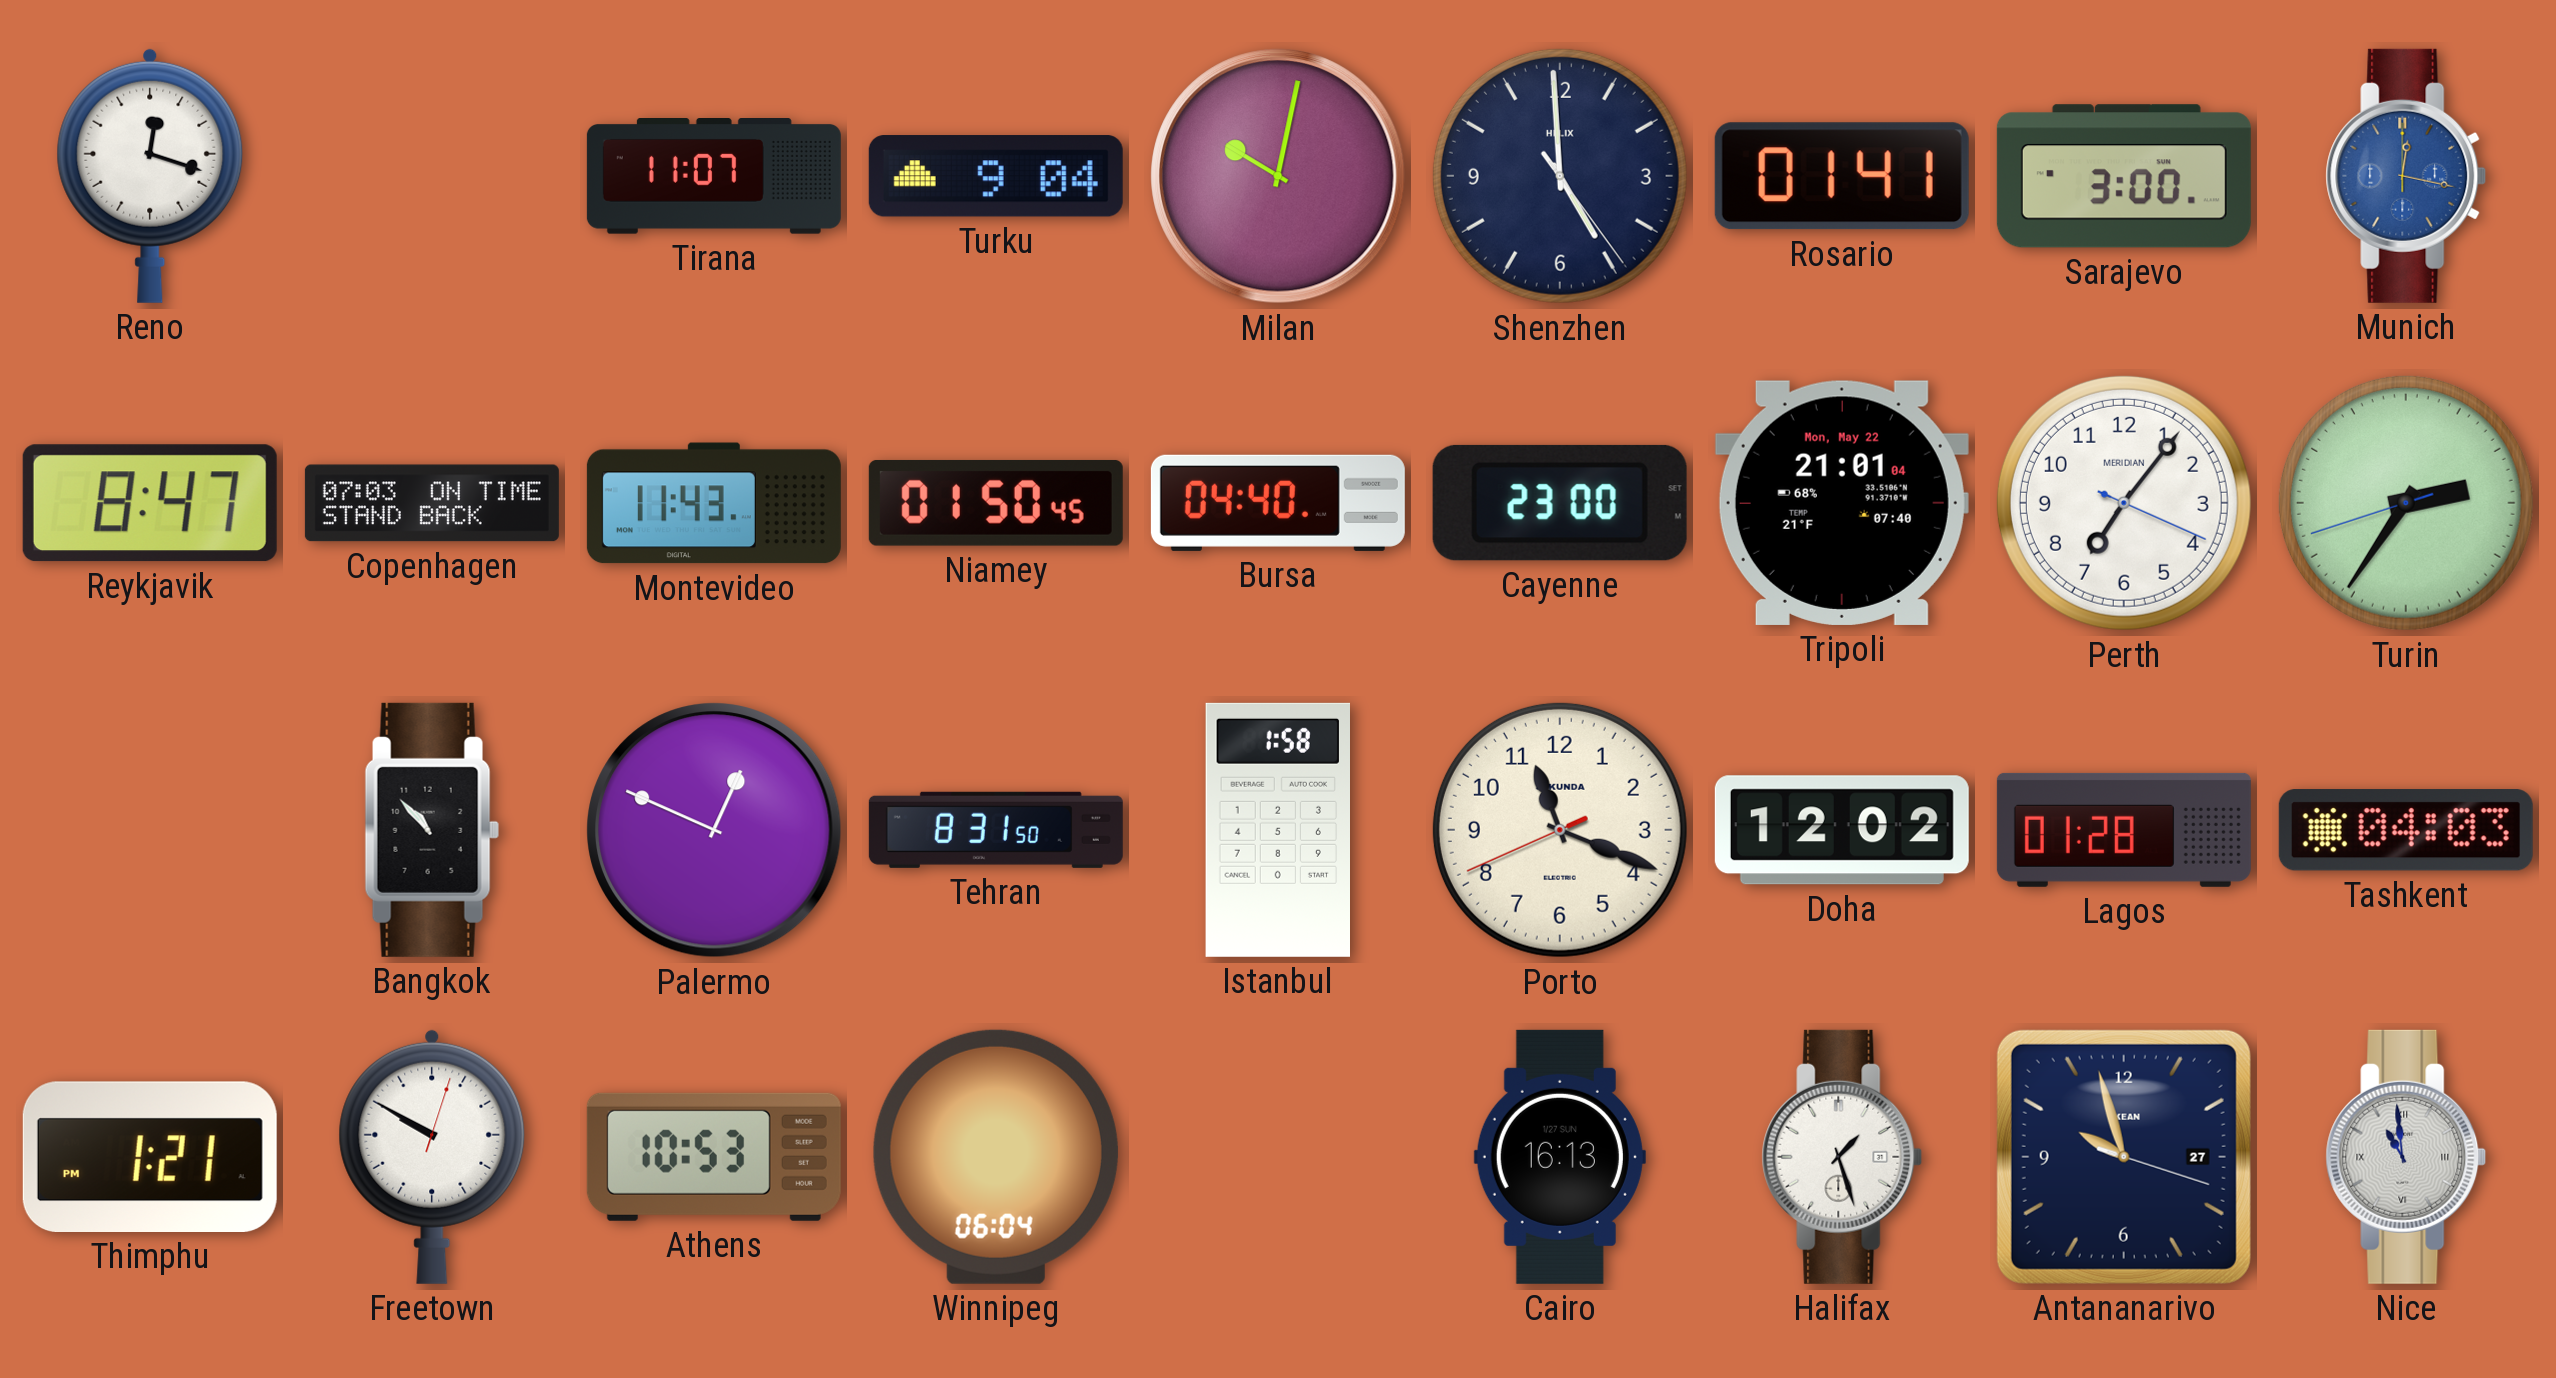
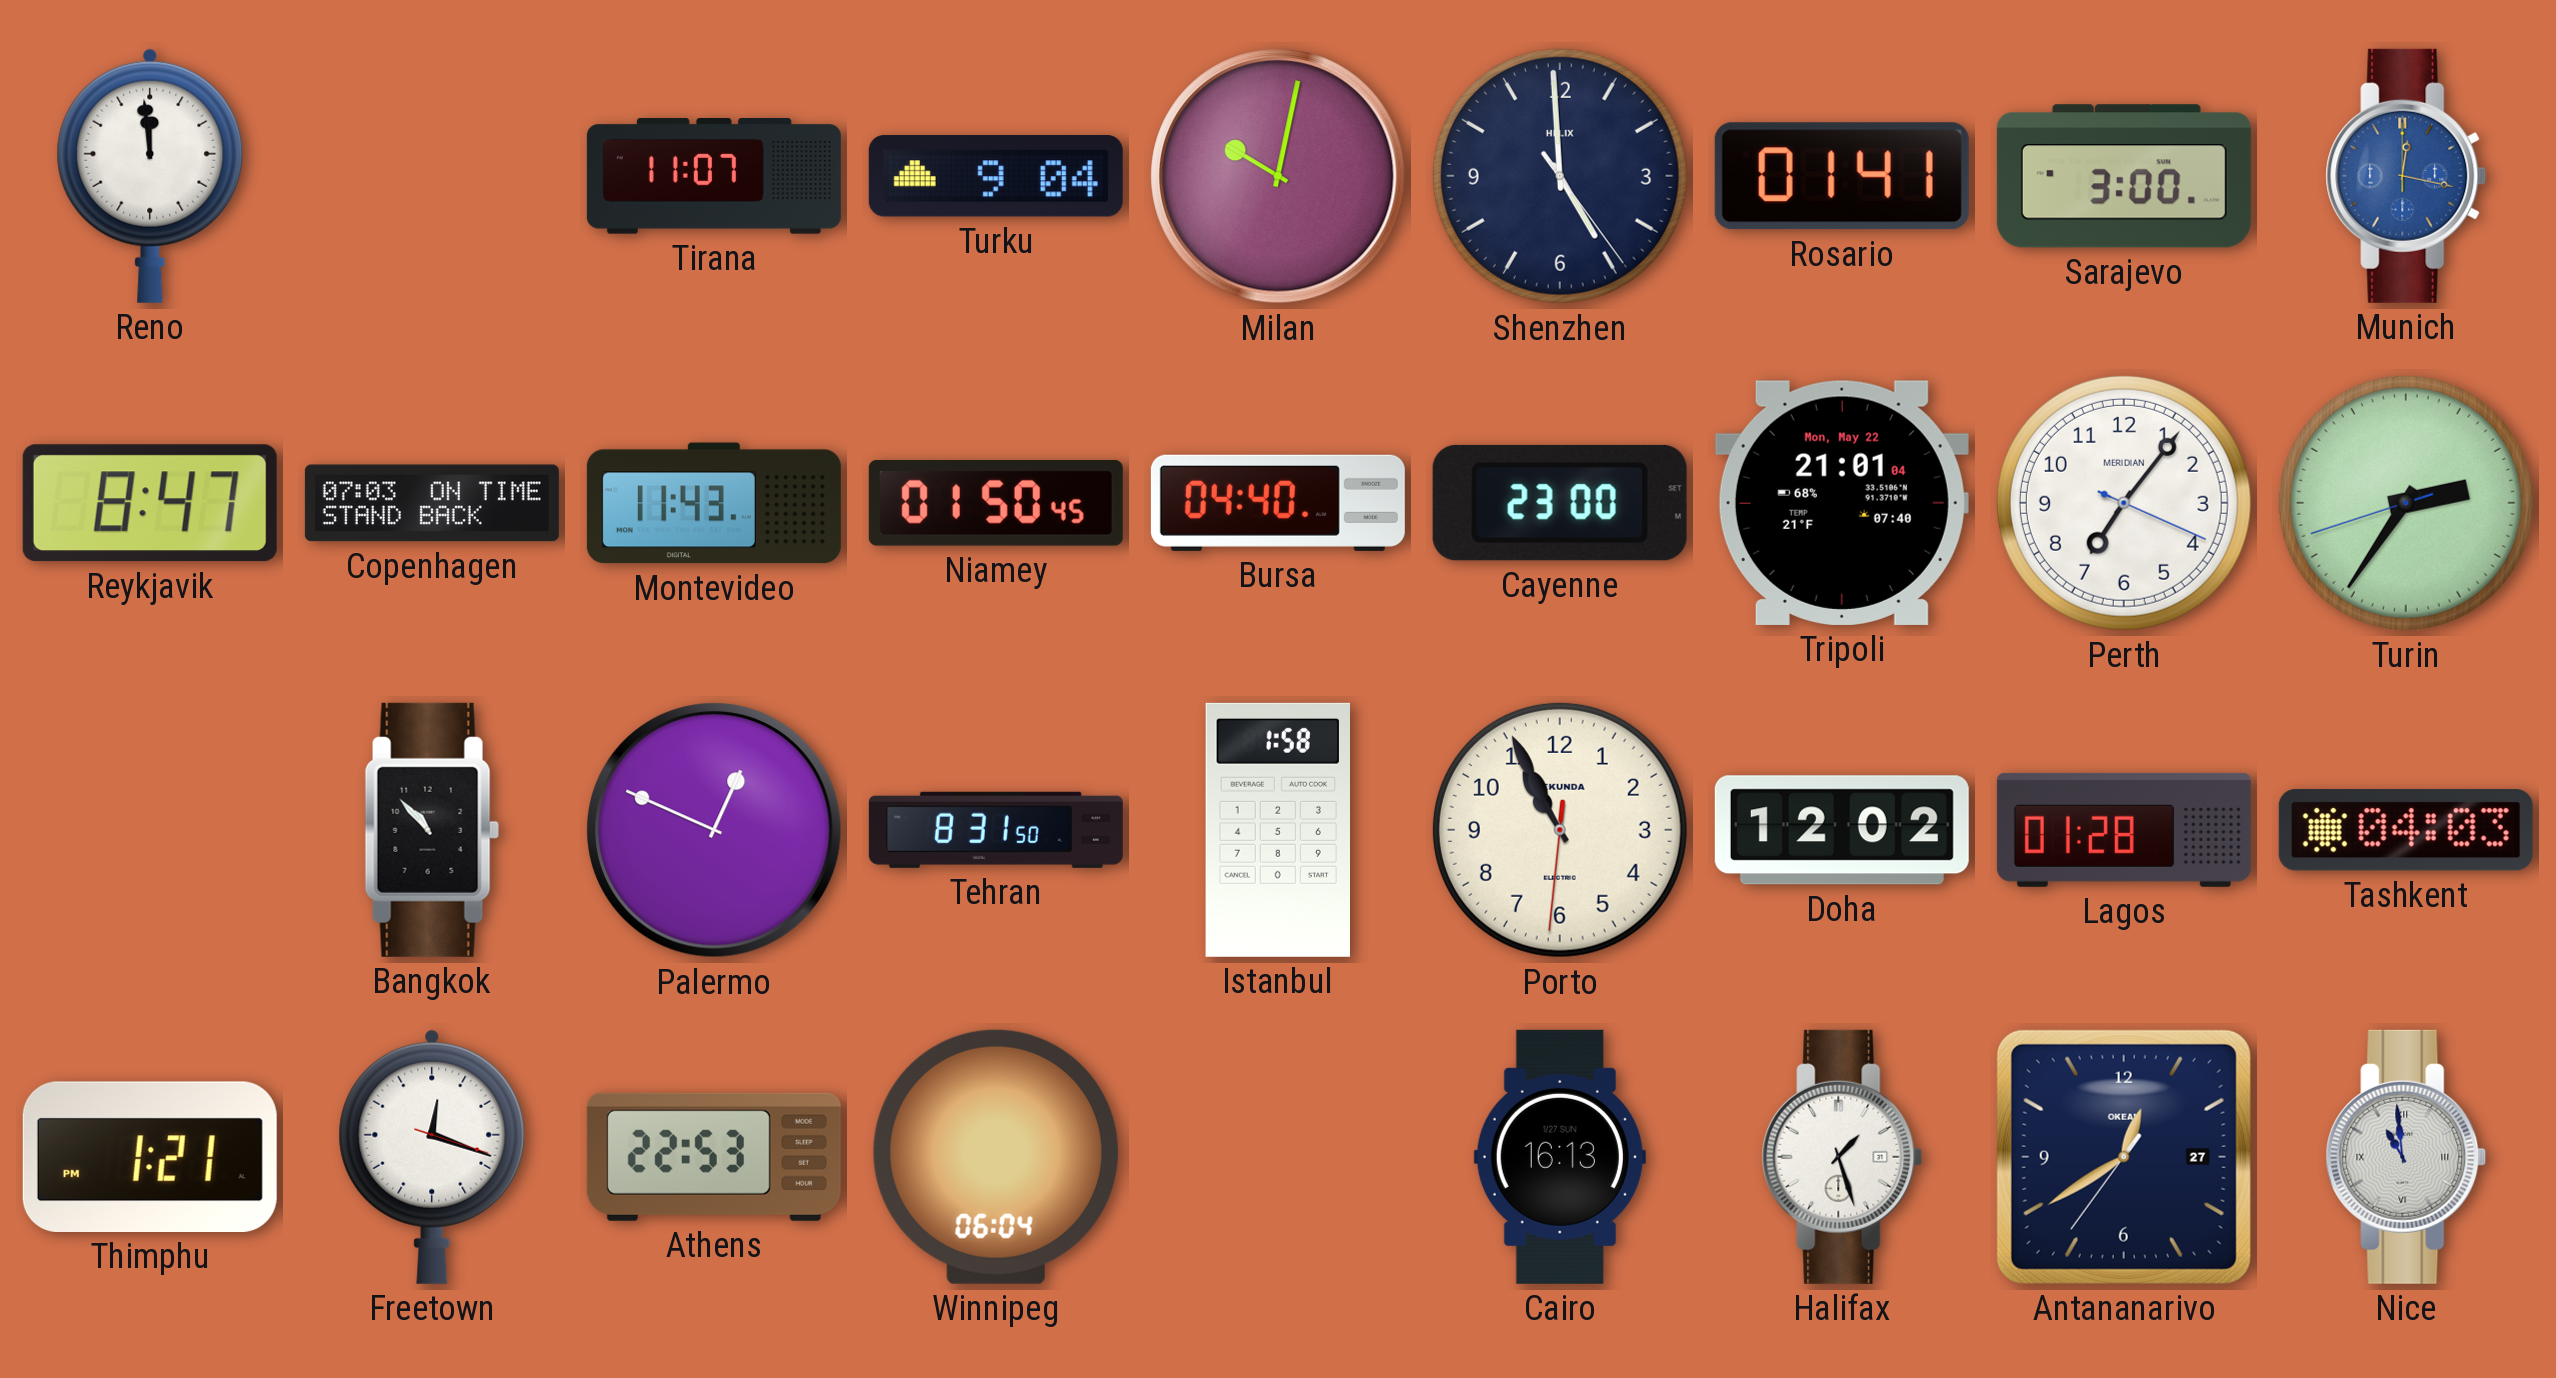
Reno: 12:18 -> 11:59 (150, 176)
Porto: 11:18 -> 10:55 (1560, 830)
Freetown: 9:50 -> 12:18 (432, 1157)
Athens: 10:53 -> 22:53 (714, 1157)
Antananarivo: 9:57 -> 12:39 (2124, 1157)
